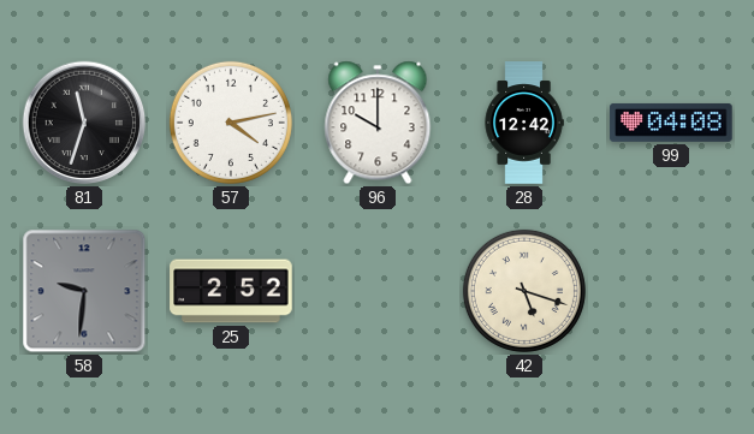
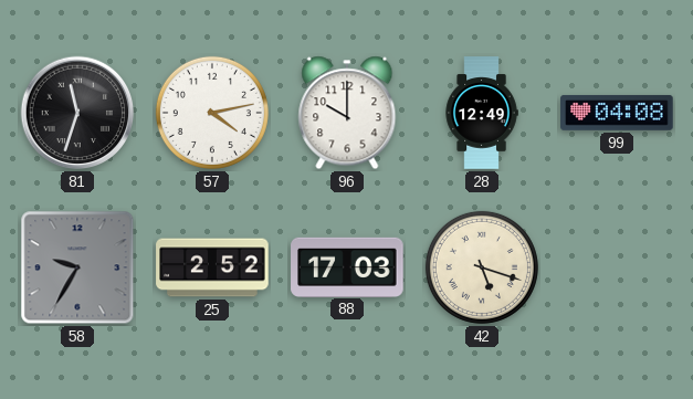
28: 12:42 -> 12:49 (482, 113)
58: 9:31 -> 9:35 (77, 267)
88: none -> 17:03 (347, 266)
